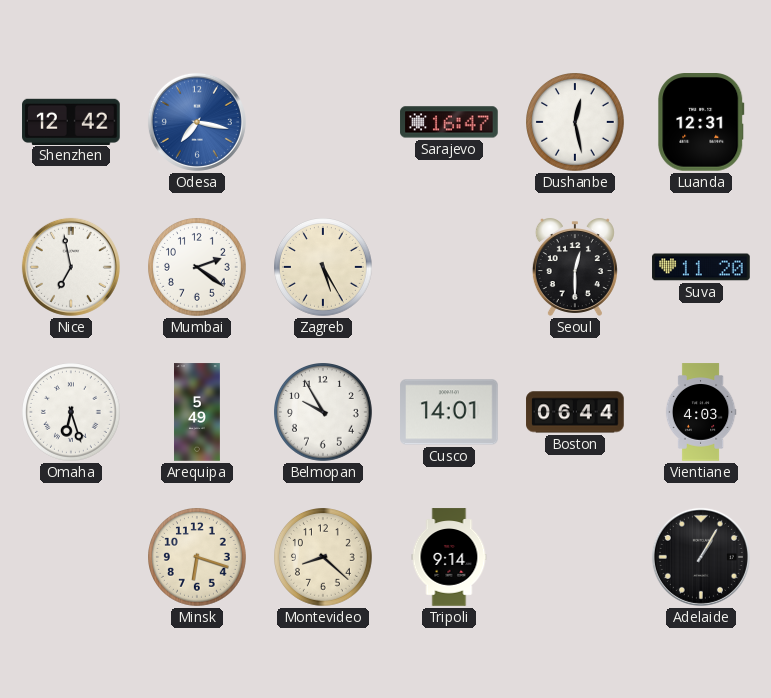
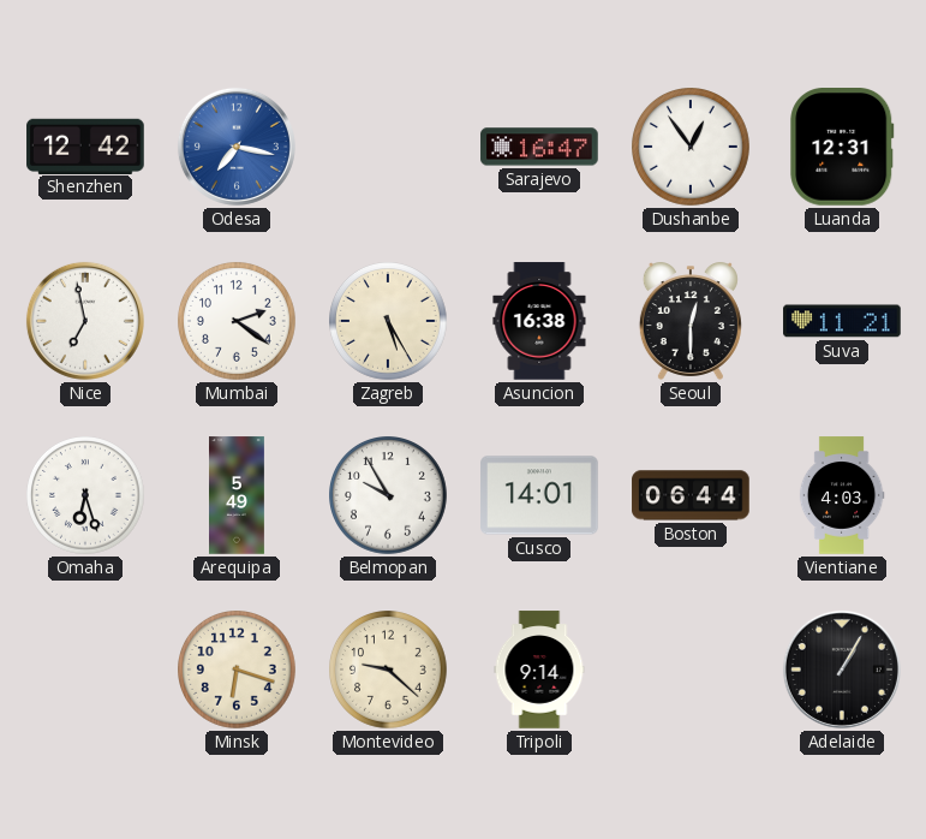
Dushanbe: 12:28 -> 12:54 (692, 148)
Asuncion: none -> 16:38 (539, 321)
Suva: 11:20 -> 11:21 (842, 321)
Montevideo: 8:22 -> 9:22 (389, 671)
